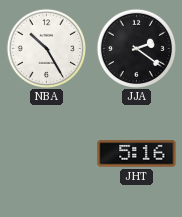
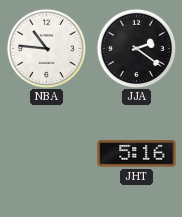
NBA: 10:25 -> 10:46 (46, 48)
